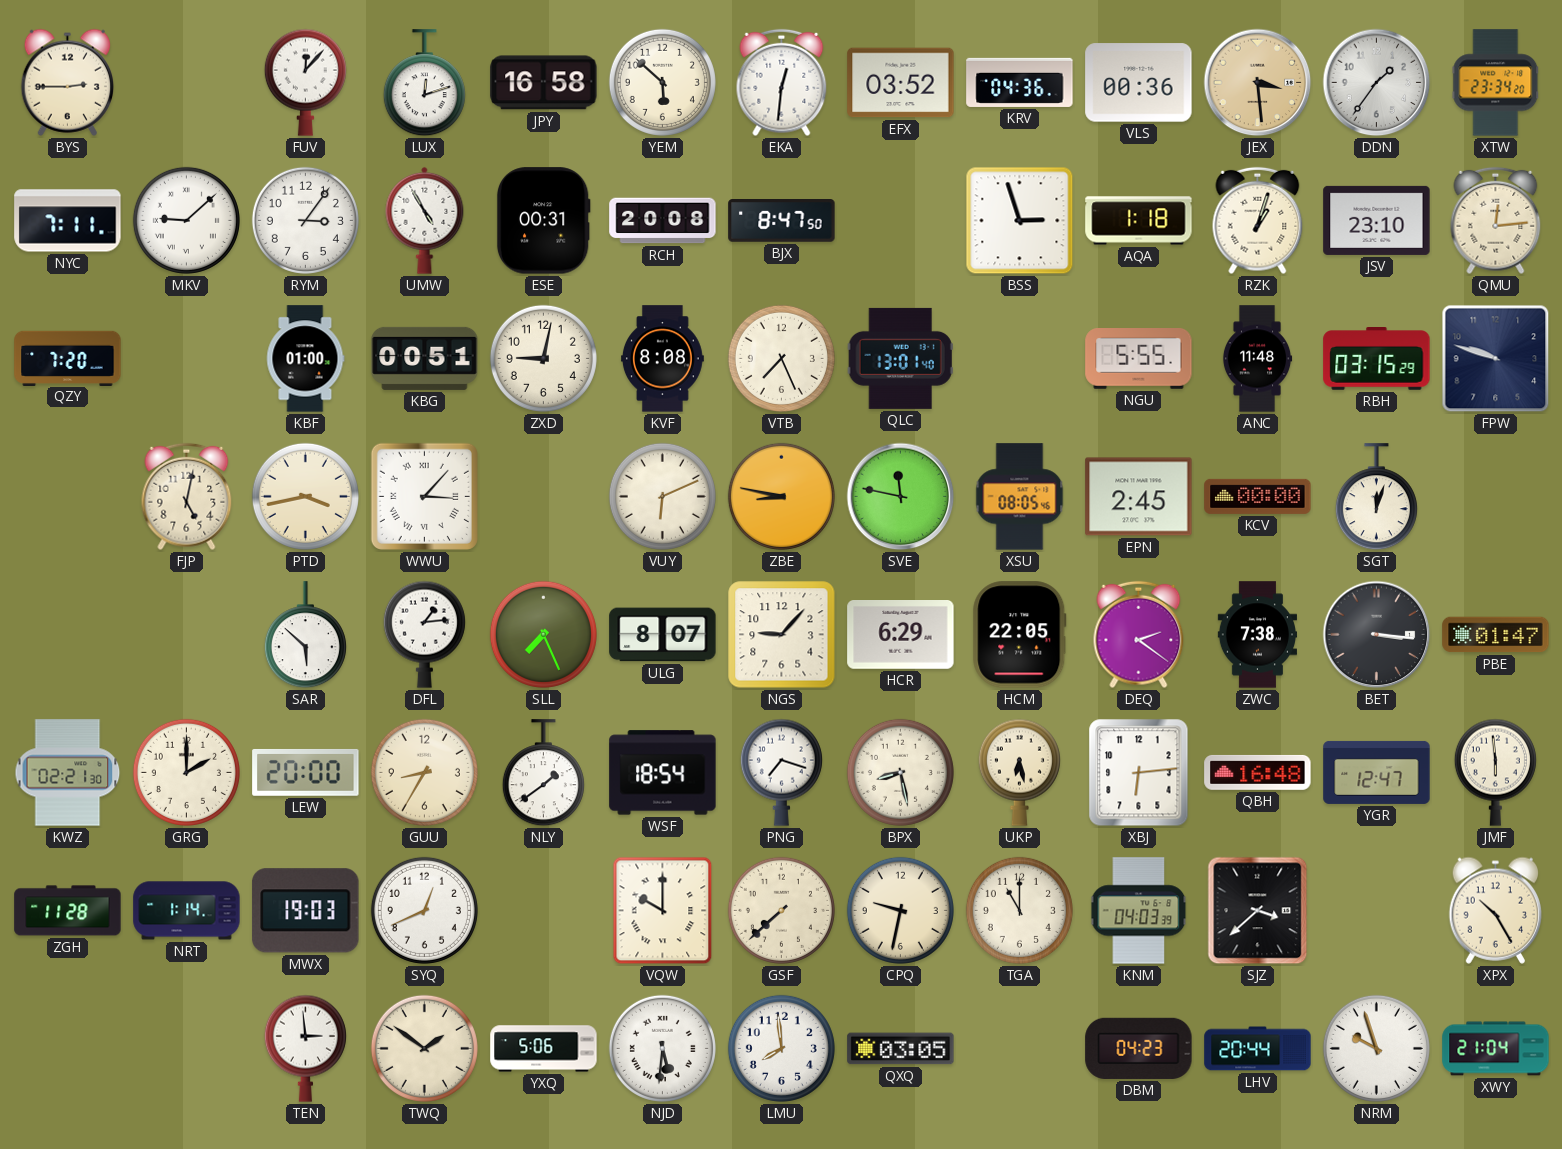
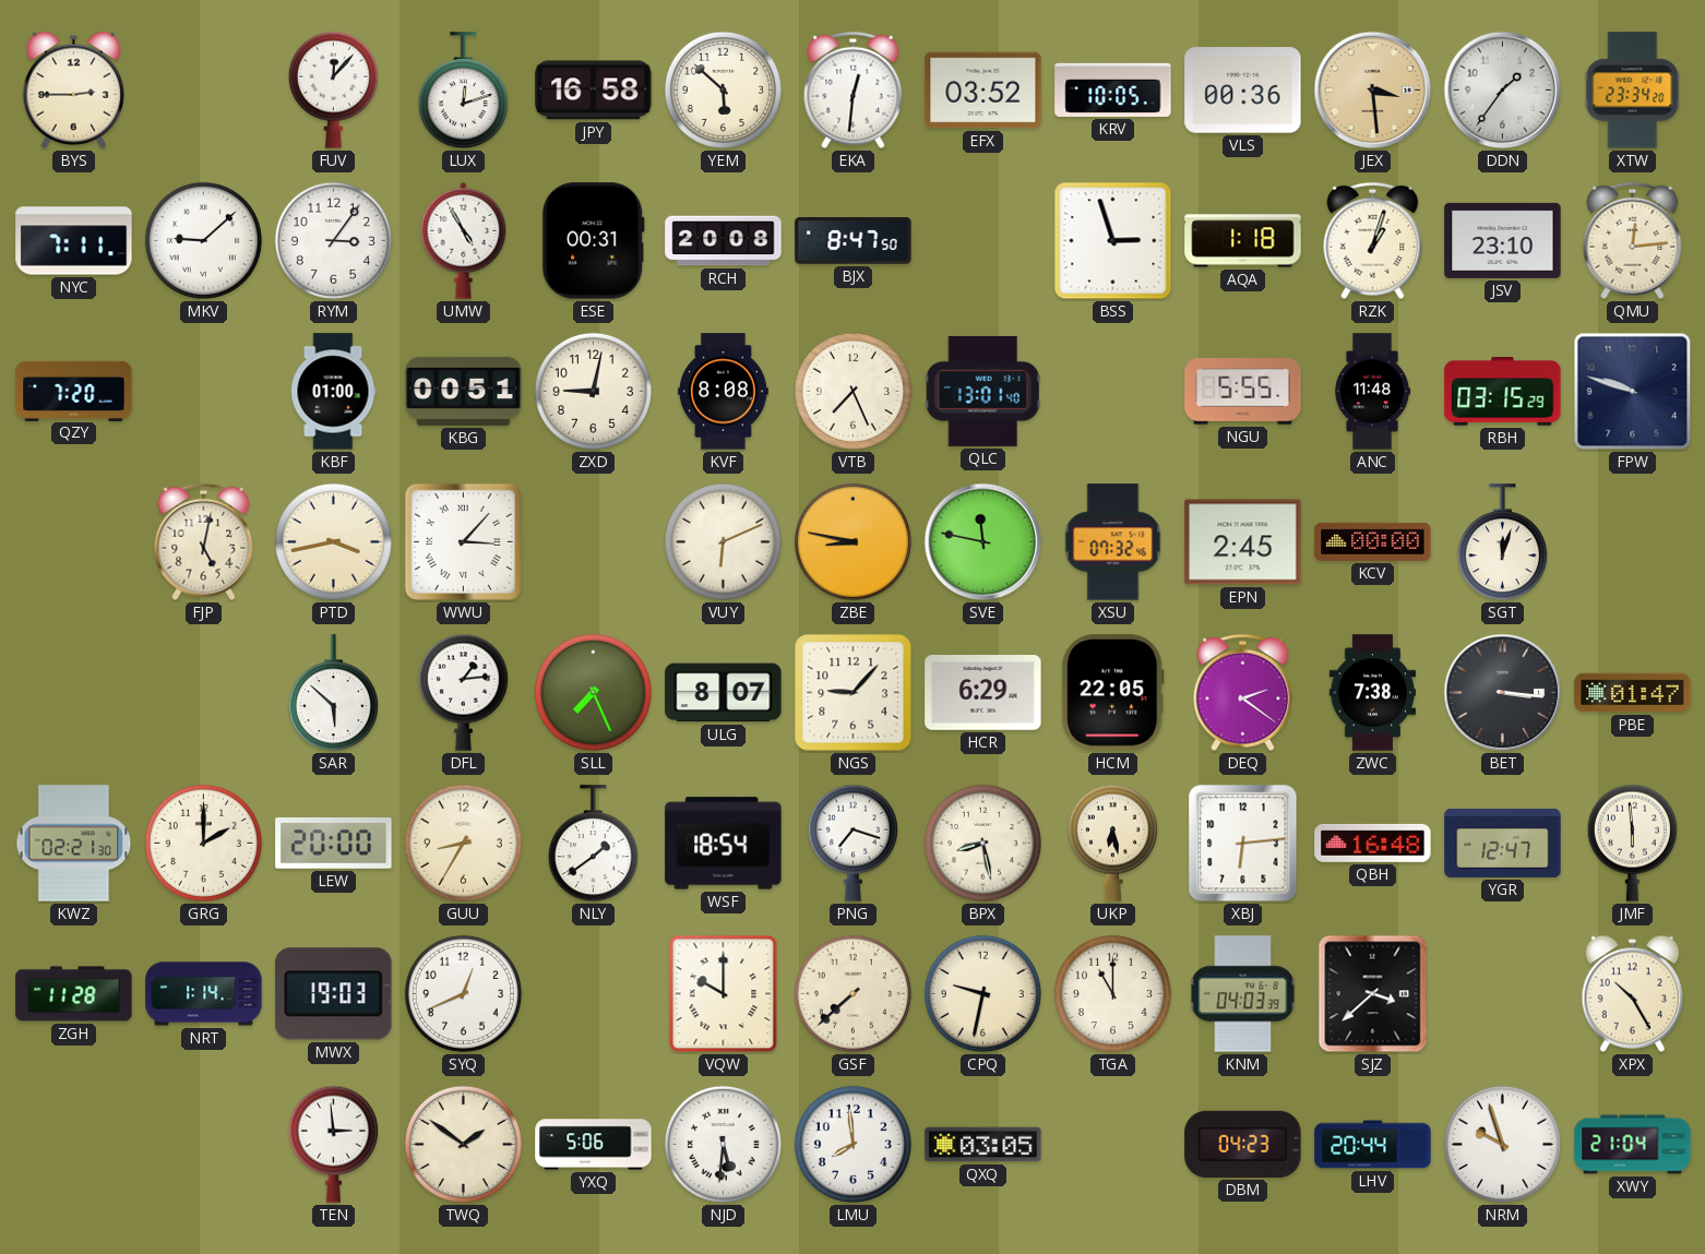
KRV: 04:36 -> 10:05 (1113, 89)
XSU: 08:05 -> 07:32 (1113, 542)
